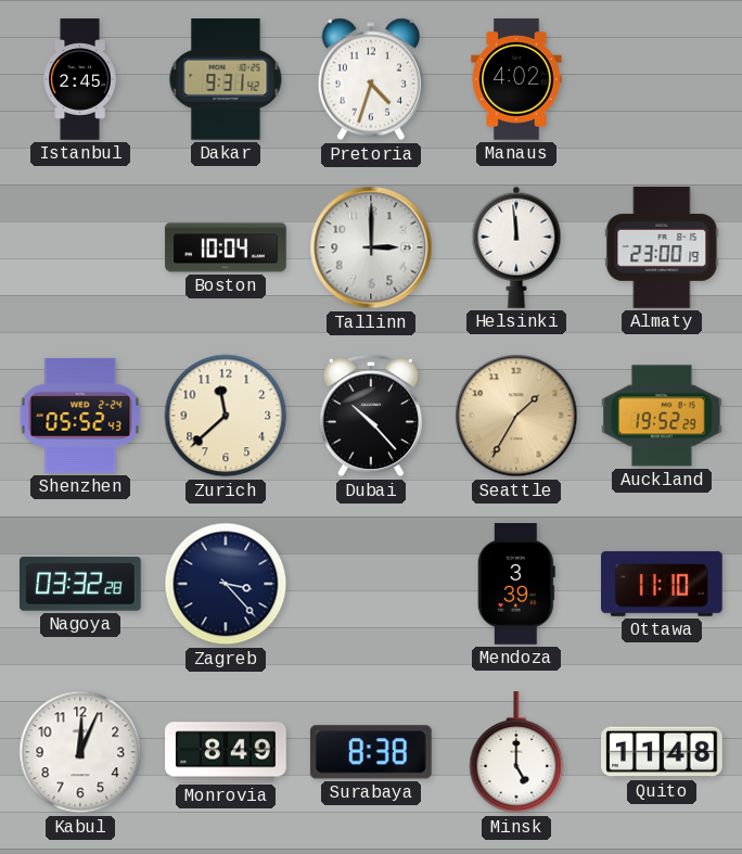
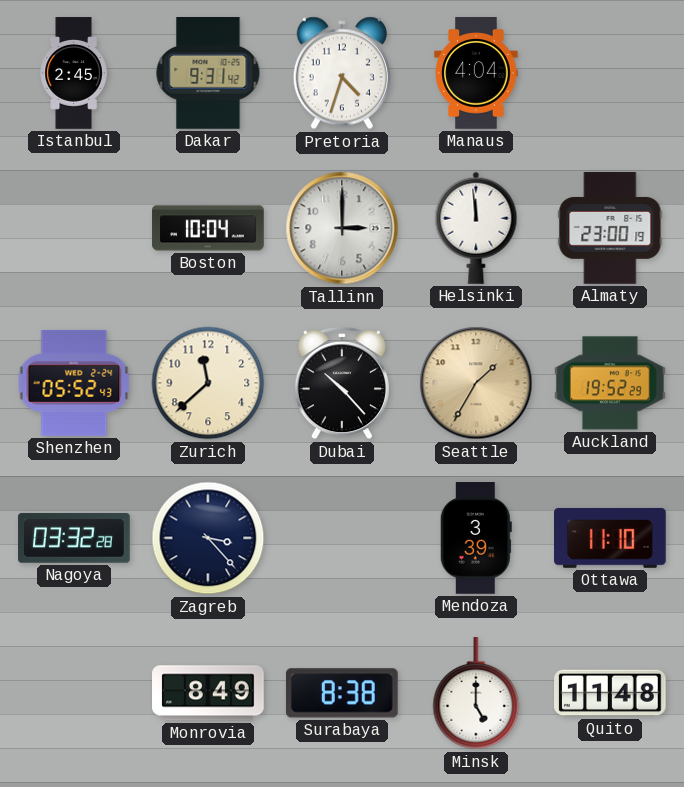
Manaus: 4:02 -> 4:04 (476, 73)
Kabul: 12:04 -> none (80, 752)
